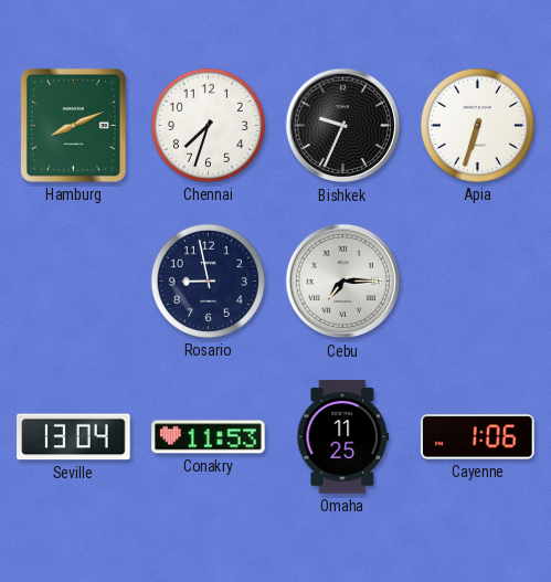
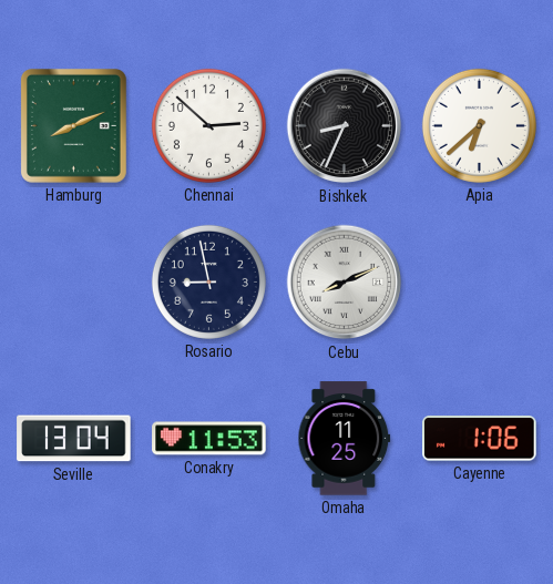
Chennai: 7:33 -> 2:52 (208, 125)
Bishkek: 9:34 -> 8:34 (345, 126)
Apia: 6:33 -> 6:38 (479, 125)
Cebu: 7:15 -> 8:11 (345, 283)
